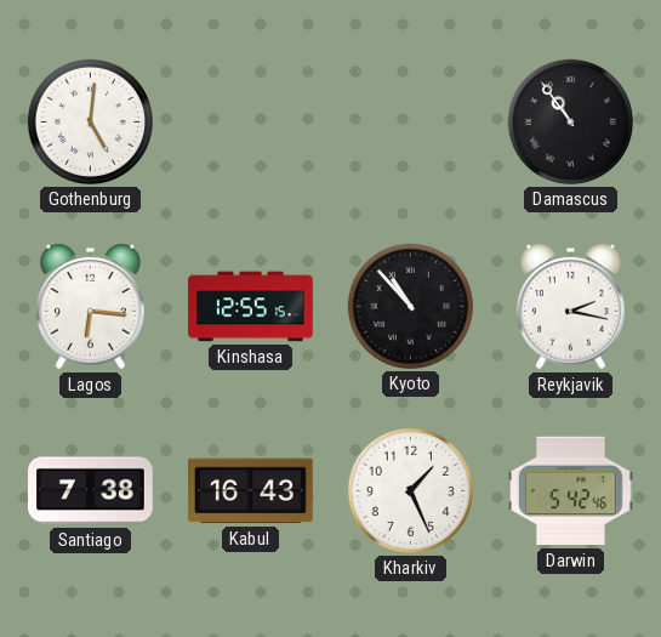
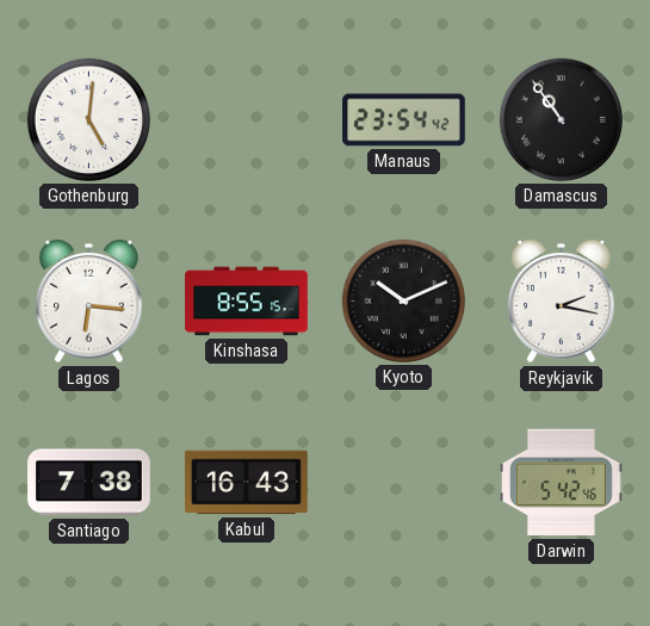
Manaus: none -> 23:54 (404, 120)
Kinshasa: 12:55 -> 8:55 (247, 302)
Kyoto: 10:53 -> 10:11 (403, 300)
Kharkiv: 1:26 -> none (410, 490)
